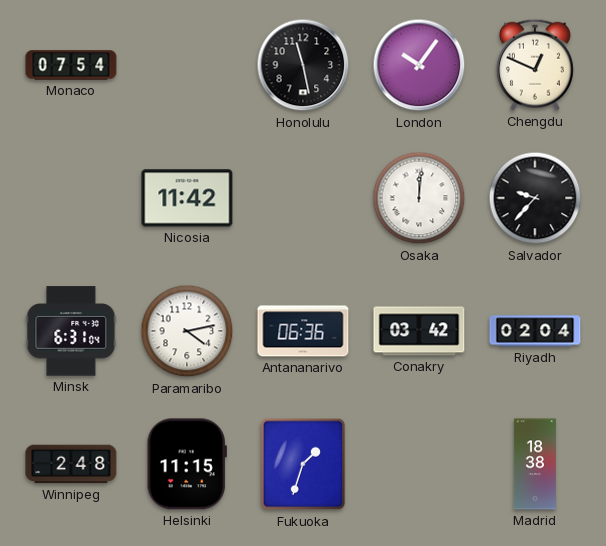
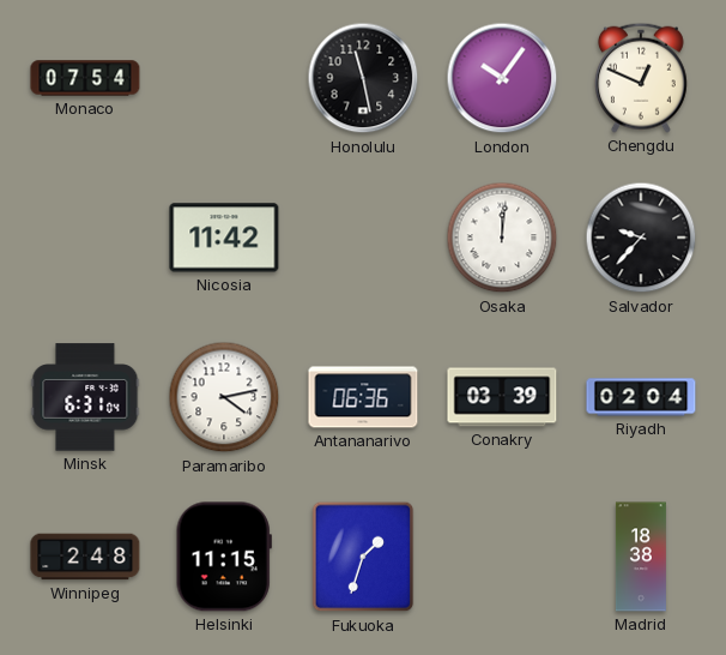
Conakry: 03:42 -> 03:39 (502, 397)
